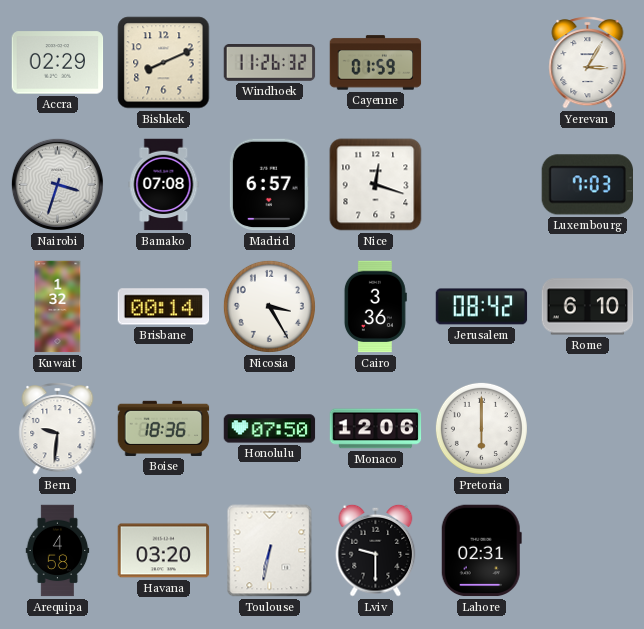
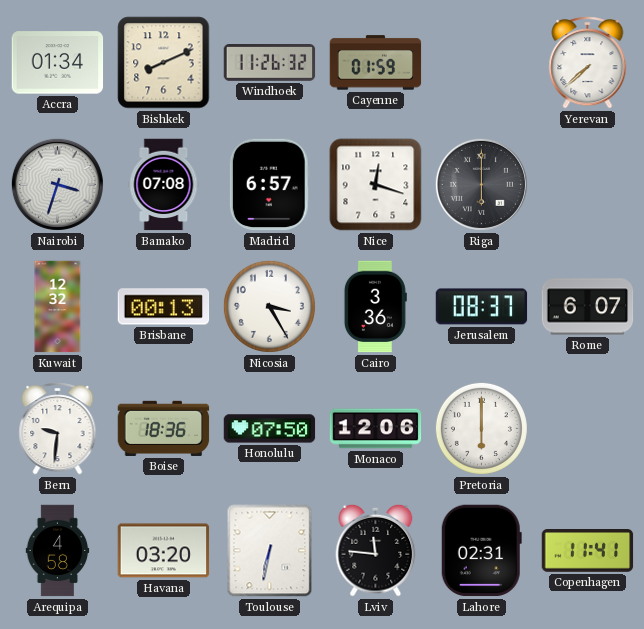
Accra: 02:29 -> 01:34 (58, 63)
Yerevan: 3:05 -> 7:38 (588, 63)
Riga: none -> 6:00 (481, 184)
Luxembourg: 7:03 -> none (587, 185)
Kuwait: 1:32 -> 12:32 (58, 307)
Brisbane: 00:14 -> 00:13 (164, 307)
Jerusalem: 08:42 -> 08:37 (482, 307)
Rome: 6:10 -> 6:07 (588, 307)
Lviv: 9:30 -> 11:46 (376, 550)
Copenhagen: none -> 11:41 (588, 551)
